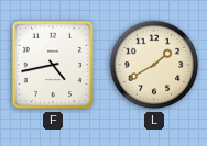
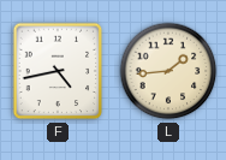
L: 1:40 -> 1:44 (168, 71)
